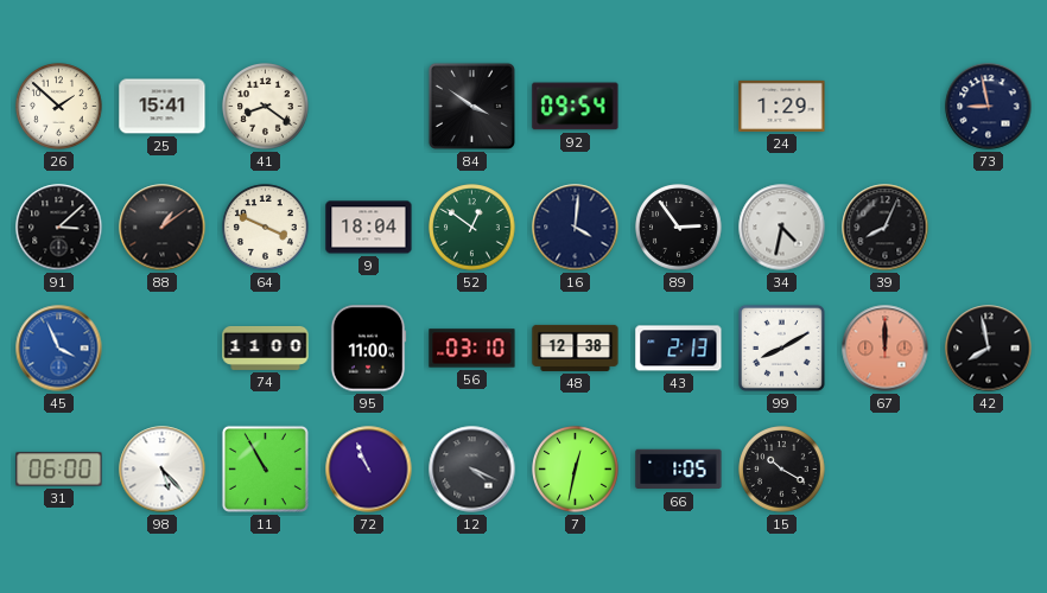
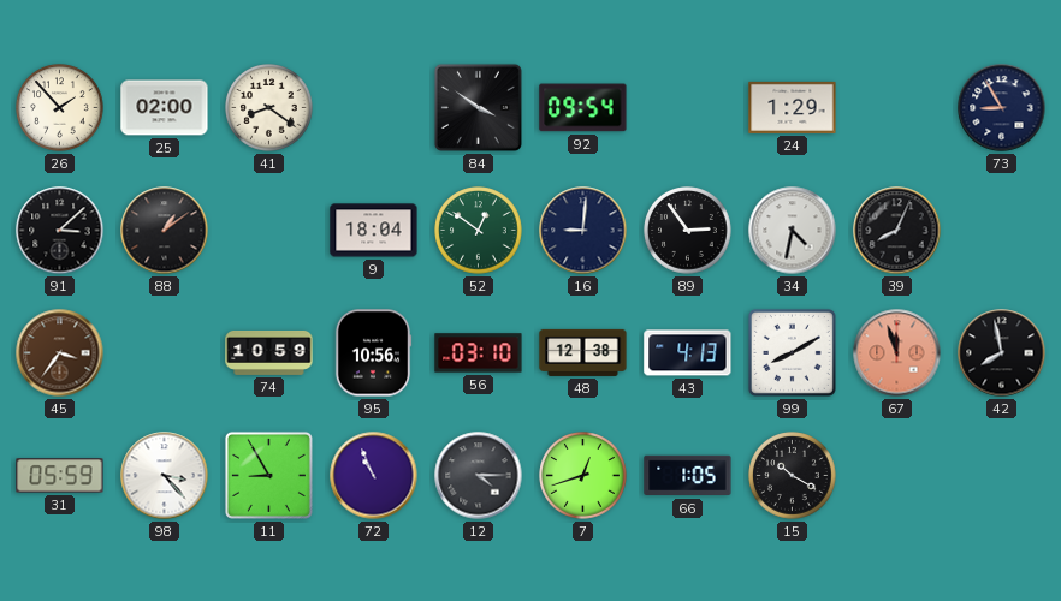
26: 1:52 -> 1:53 (60, 108)
25: 15:41 -> 02:00 (165, 108)
73: 8:58 -> 8:55 (1002, 108)
64: 3:49 -> none (266, 228)
16: 4:01 -> 9:01 (583, 231)
45: 3:56 -> 3:36 (60, 353)
45 dial: blue -> brown (60, 353)
74: 11:00 -> 10:59 (269, 352)
95: 11:00 -> 10:56 (373, 353)
43: 2:13 -> 4:13 (688, 353)
67: 12:00 -> 11:57 (897, 353)
31: 06:00 -> 05:59 (60, 476)
98: 5:23 -> 3:23 (165, 476)
11: 10:55 -> 8:55 (268, 475)
12: 4:19 -> 4:15 (479, 476)
7: 12:32 -> 12:42 (583, 476)
